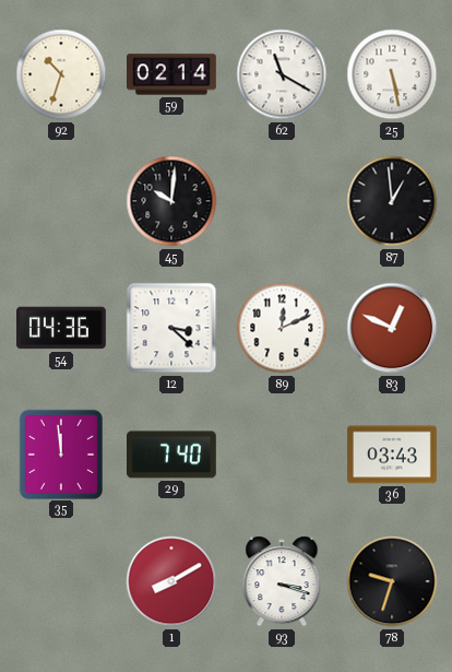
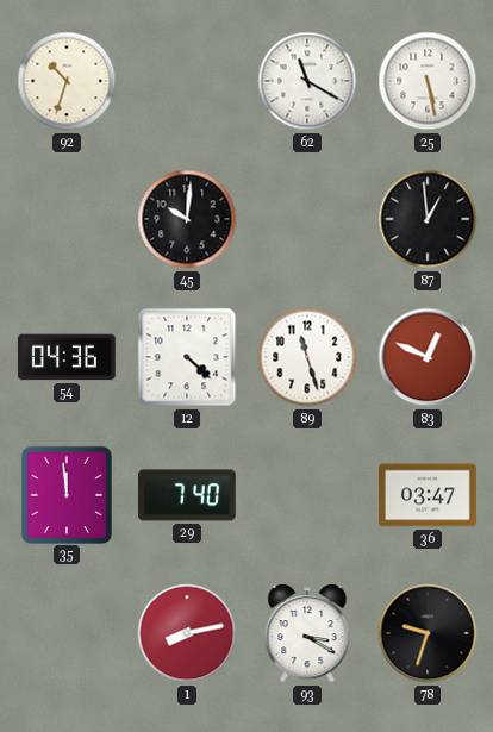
59: 02:14 -> none (171, 74)
12: 3:22 -> 4:22 (187, 357)
89: 12:11 -> 11:27 (307, 357)
36: 03:43 -> 03:47 (429, 495)
1: 8:10 -> 8:13 (187, 633)
93: 3:18 -> 3:20 (307, 633)
